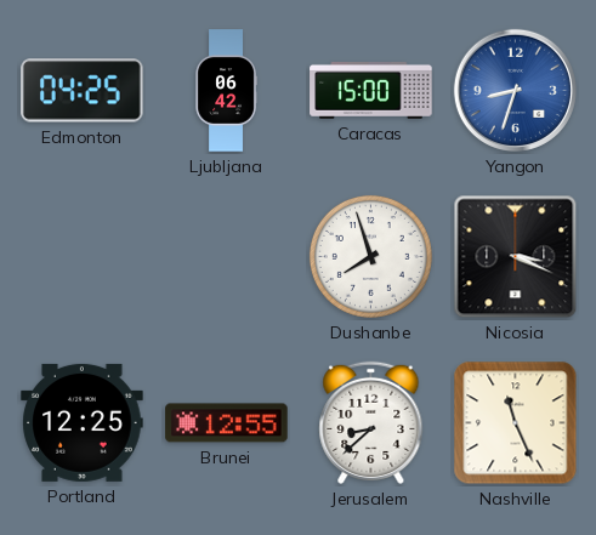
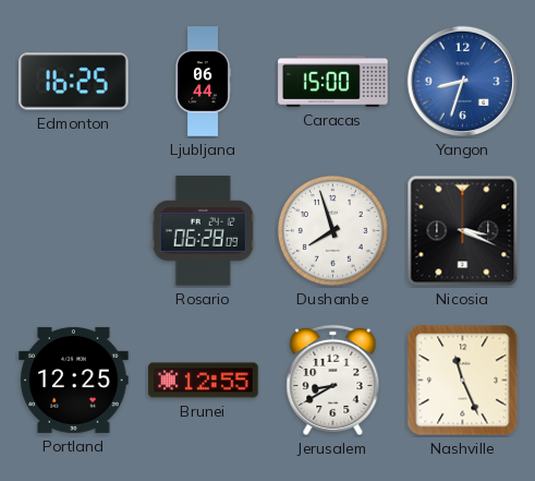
Edmonton: 04:25 -> 16:25 (74, 82)
Ljubljana: 06:42 -> 06:44 (203, 82)
Rosario: none -> 06:28 (203, 231)
Jerusalem: 8:38 -> 8:40 (333, 380)
